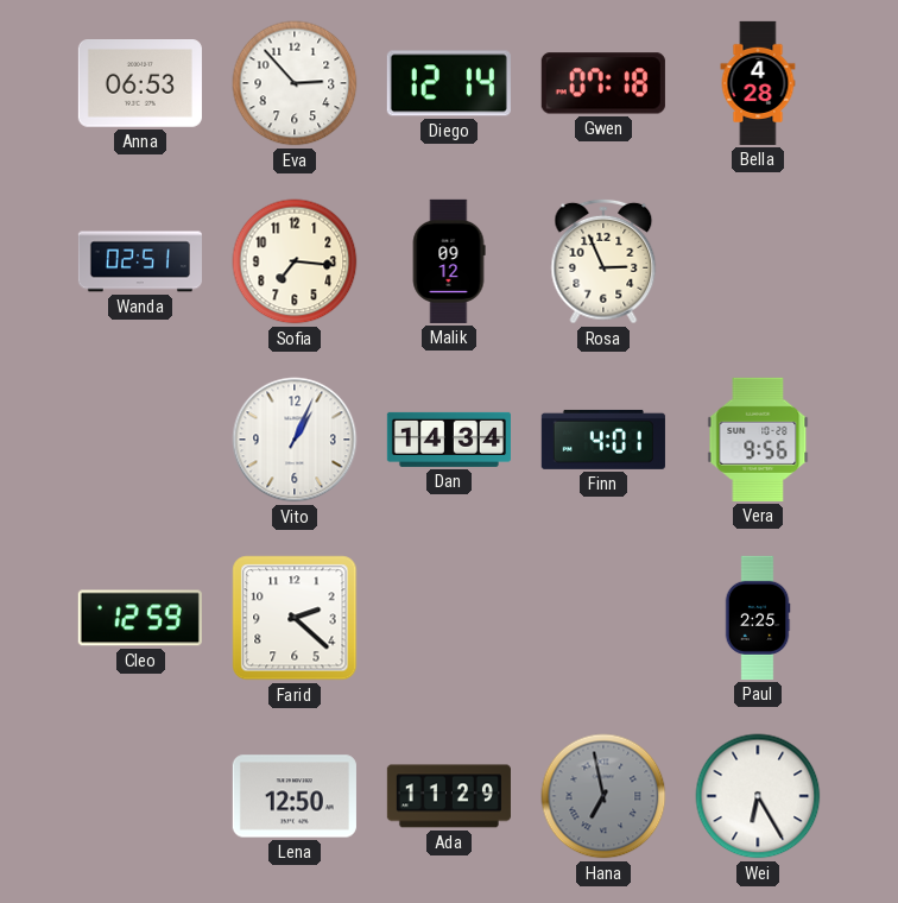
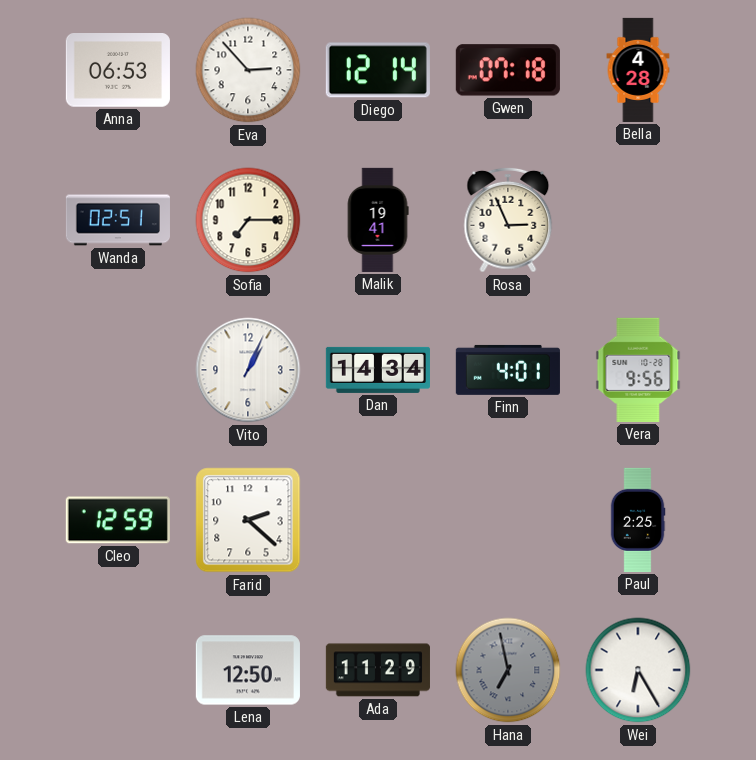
Sofia: 7:16 -> 7:15 (248, 220)
Malik: 09:12 -> 19:41 (378, 220)
